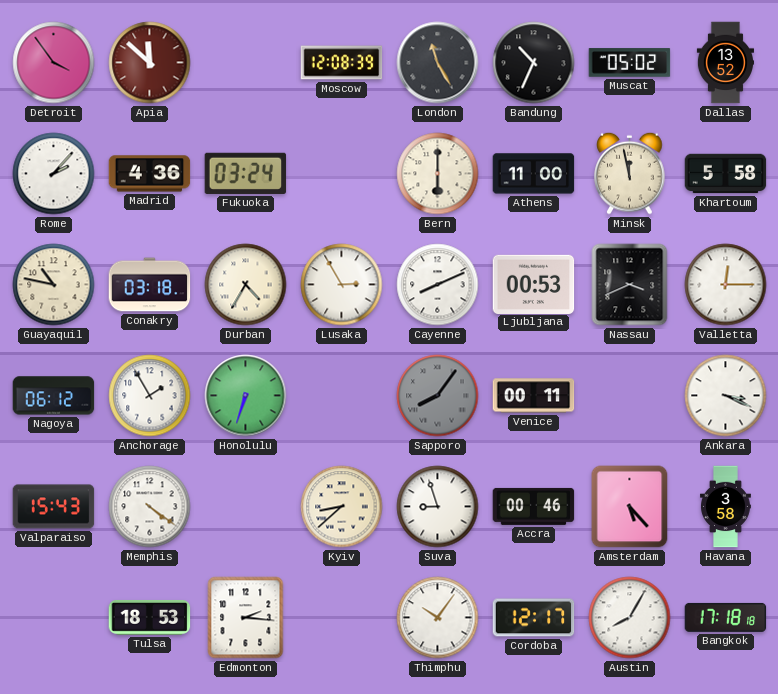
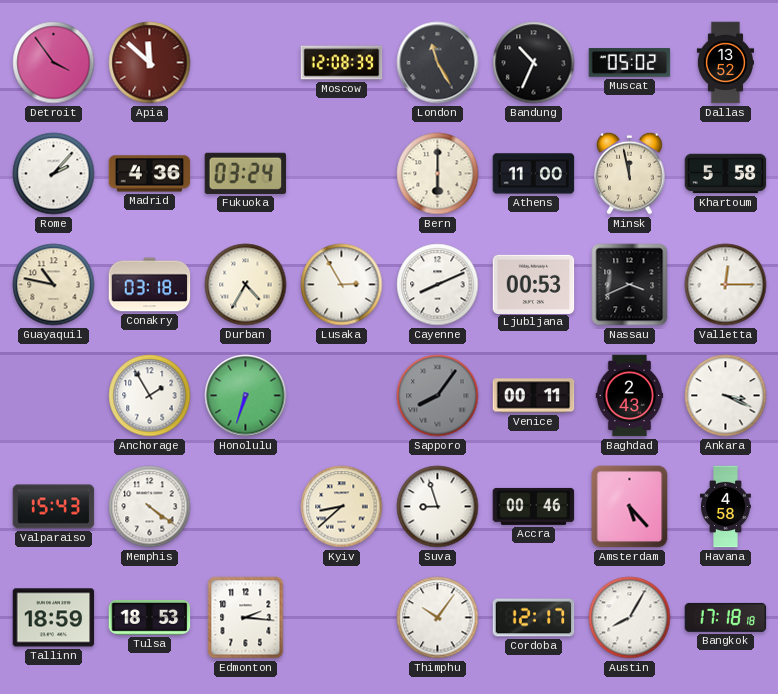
Nagoya: 06:12 -> none (54, 396)
Baghdad: none -> 2:43 (630, 396)
Havana: 3:58 -> 4:58 (725, 507)
Tallinn: none -> 18:59 (54, 618)
